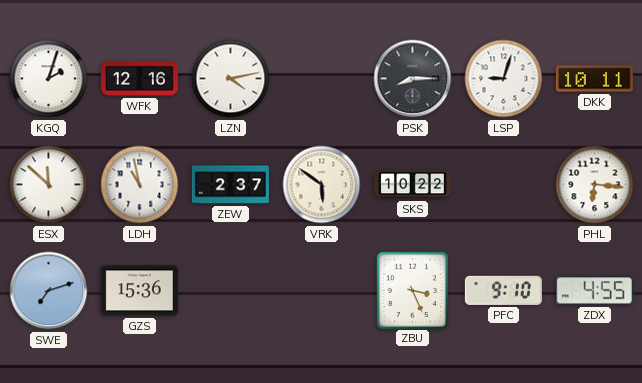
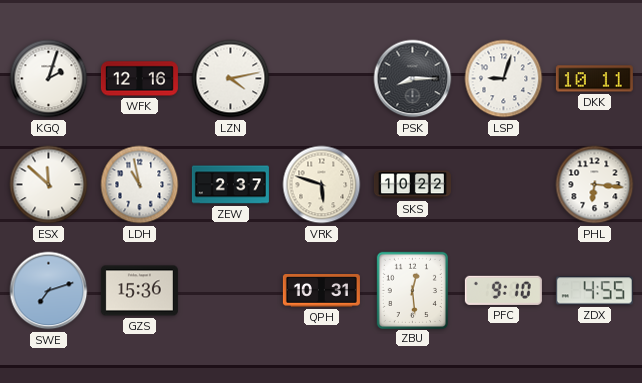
VRK: 5:51 -> 5:48 (322, 185)
QPH: none -> 10:31 (321, 291)
ZBU: 3:26 -> 12:29 (412, 290)
